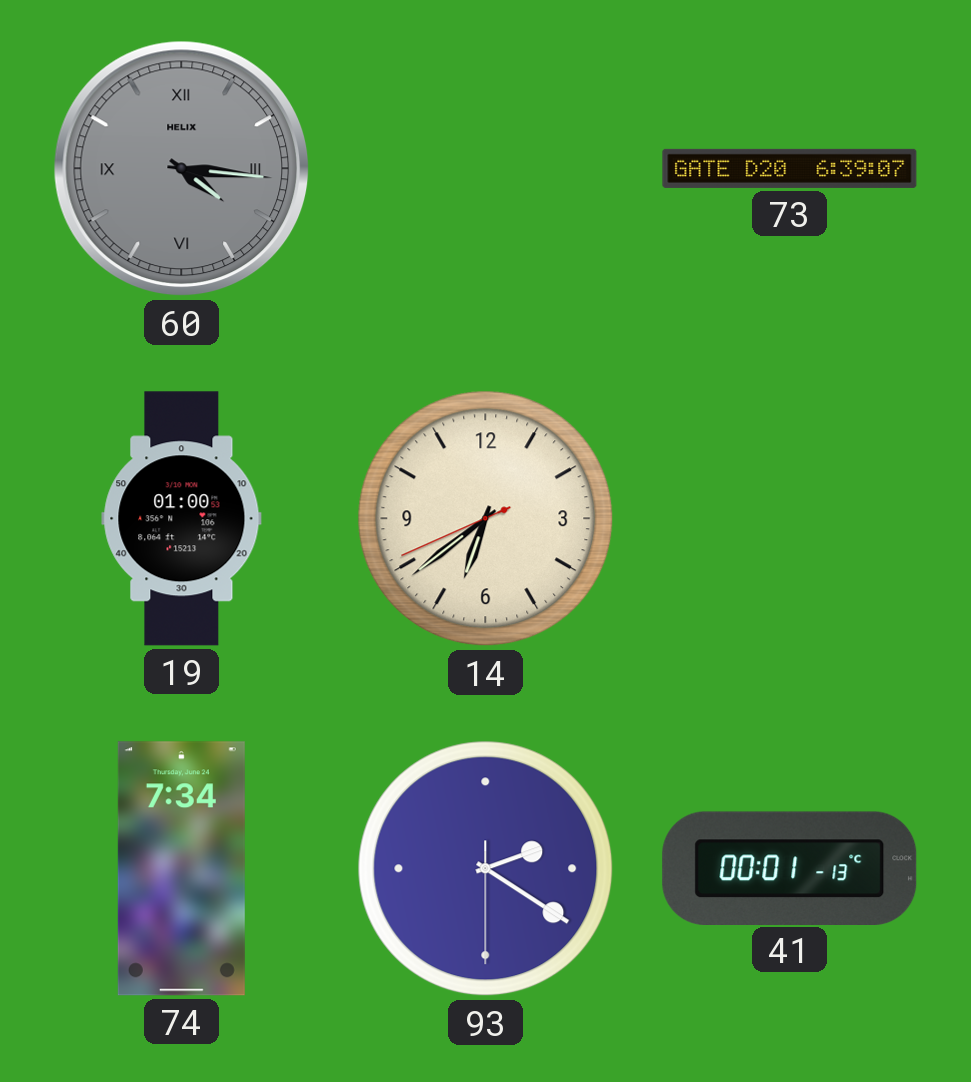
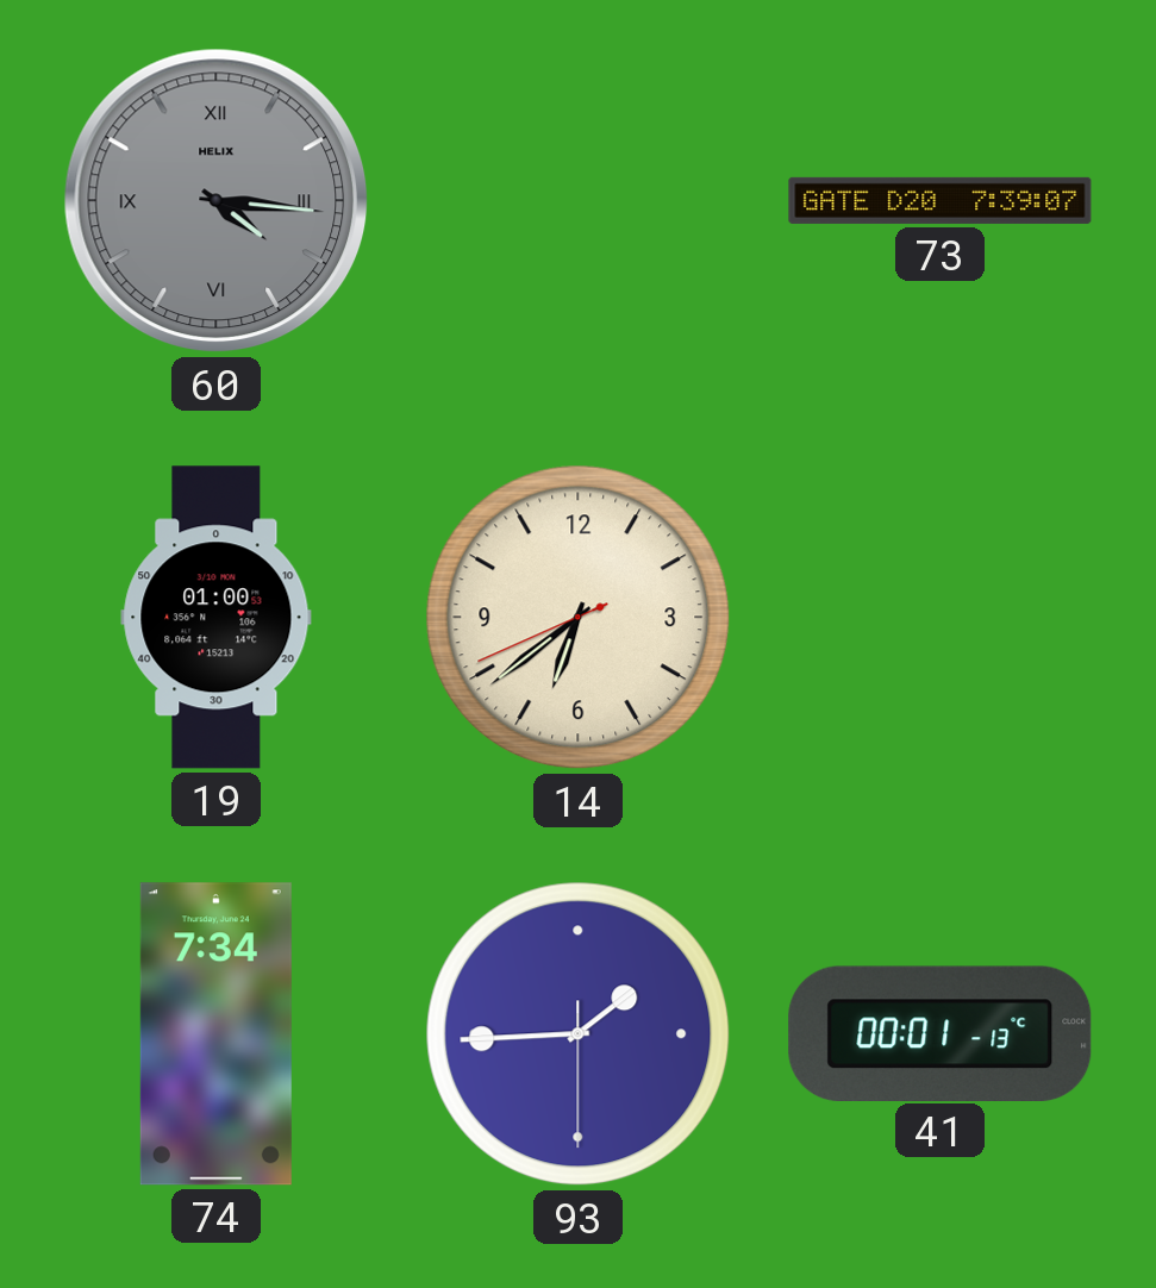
73: 6:39 -> 7:39 (941, 200)
93: 2:20 -> 1:44 (579, 1034)
